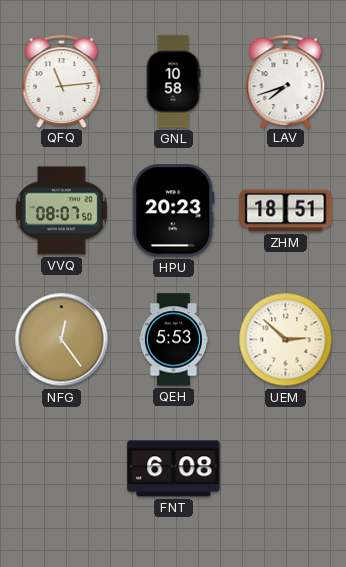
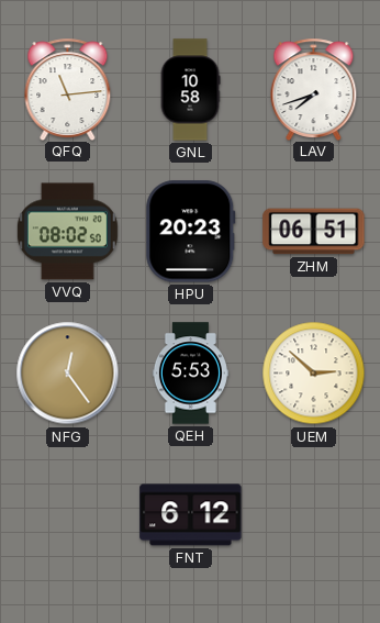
VVQ: 08:07 -> 08:02 (67, 232)
ZHM: 18:51 -> 06:51 (314, 232)
FNT: 6:08 -> 6:12 (191, 515)
